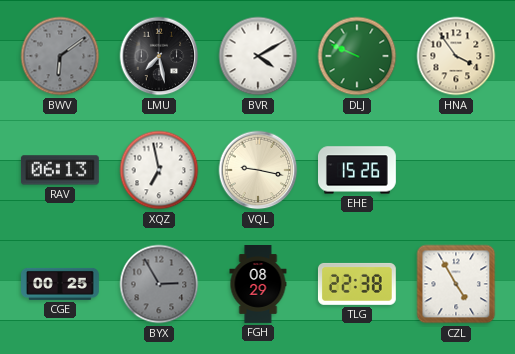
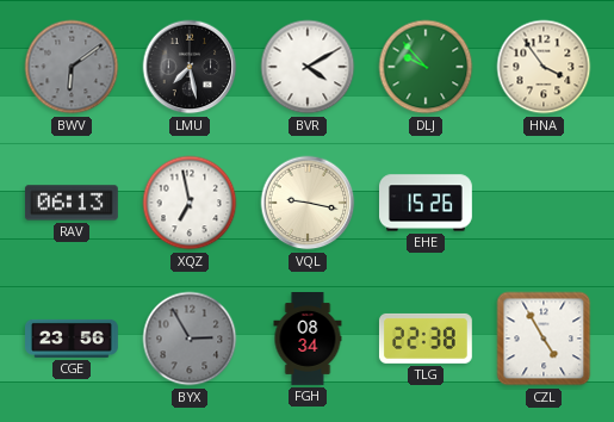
DLJ: 9:49 -> 9:53 (426, 67)
CGE: 00:25 -> 23:56 (73, 339)
FGH: 08:29 -> 08:34 (308, 340)
